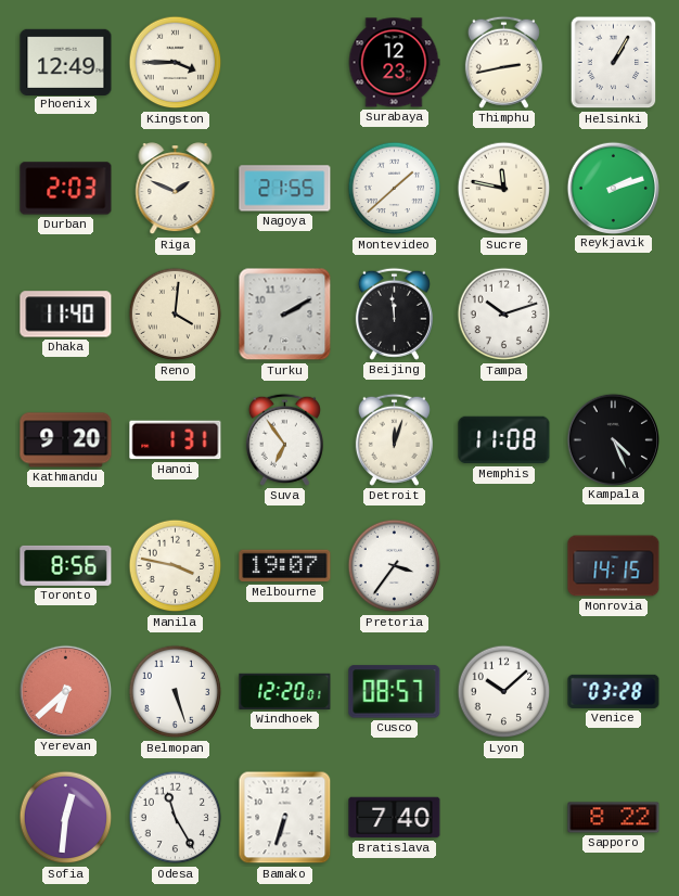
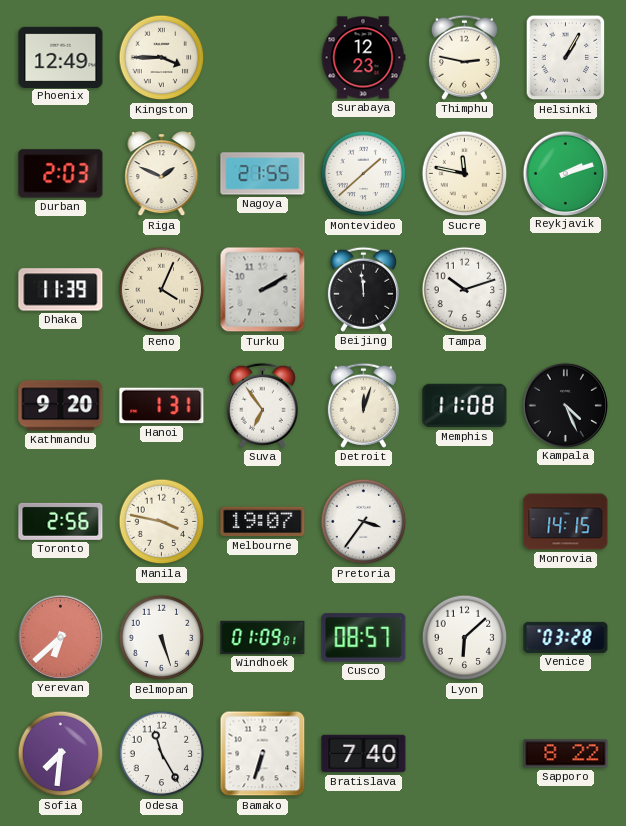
Thimphu: 2:43 -> 2:47 (464, 57)
Dhaka: 11:40 -> 11:39 (61, 290)
Reno: 4:01 -> 4:04 (162, 290)
Toronto: 8:56 -> 2:56 (61, 521)
Windhoek: 12:20 -> 01:09 (263, 637)
Lyon: 10:08 -> 6:08 (465, 638)
Sofia: 12:31 -> 7:31 (61, 754)
